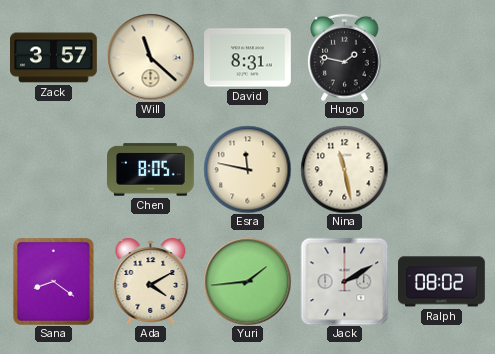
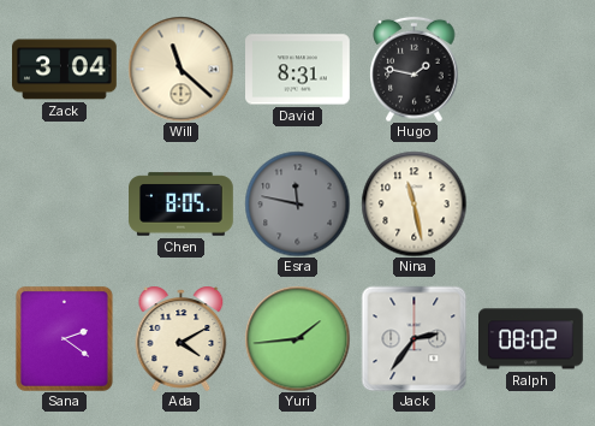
Zack: 3:57 -> 3:04 (65, 70)
Esra dial: cream -> grey (297, 203)
Sana: 8:21 -> 2:21 (64, 338)
Jack: 2:10 -> 2:36 (413, 338)
